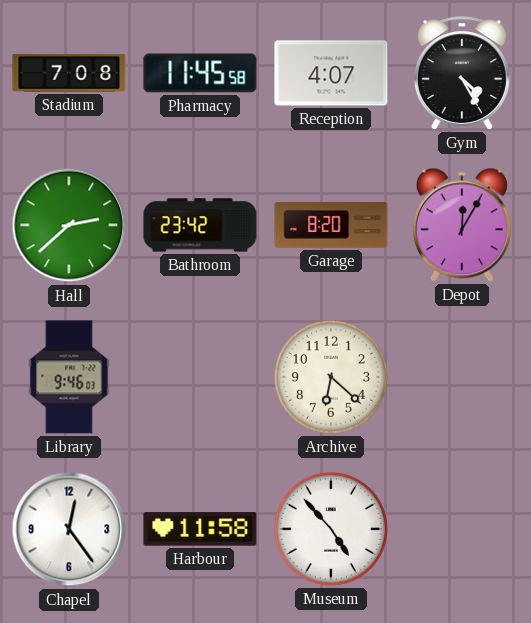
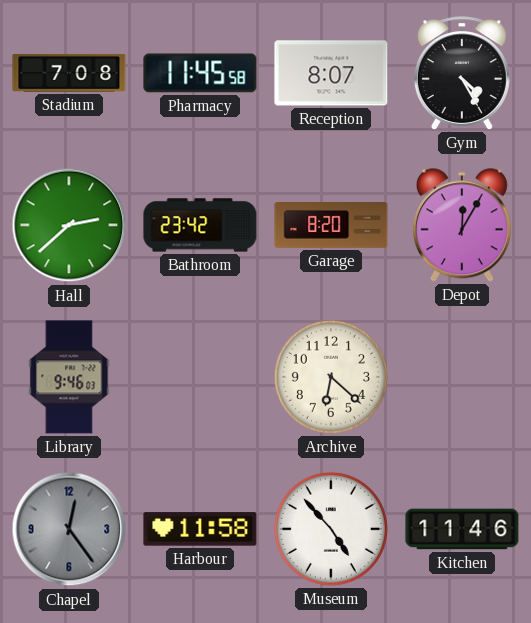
Reception: 4:07 -> 8:07 (331, 73)
Chapel dial: white -> grey (69, 529)
Kitchen: none -> 11:46 (462, 529)
